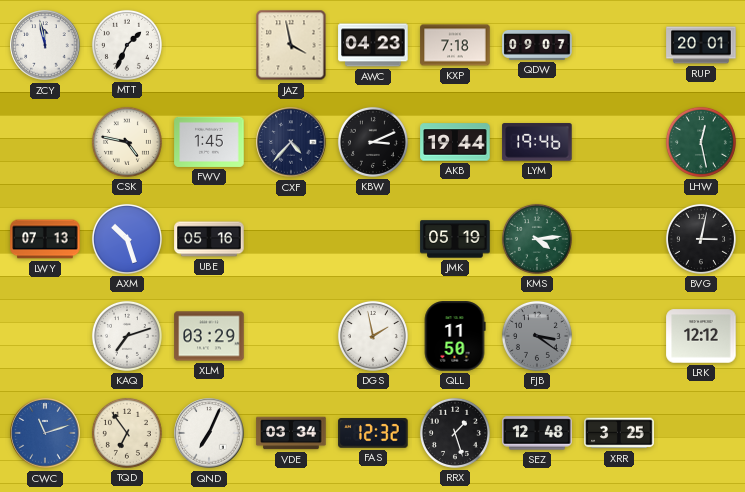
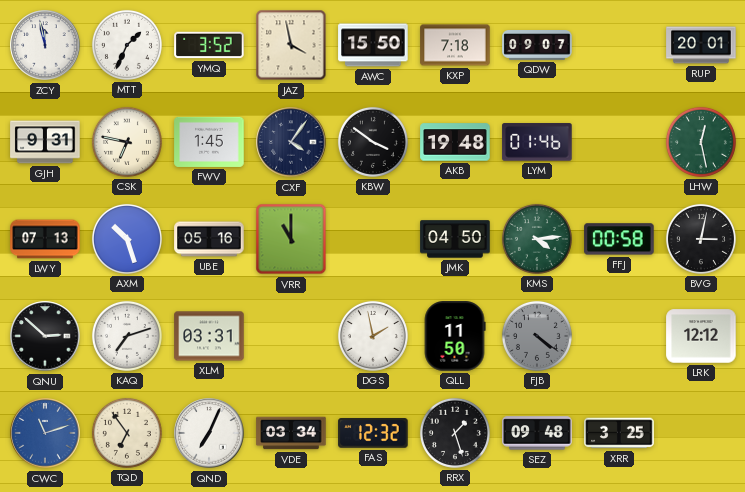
YMQ: none -> 3:52 (209, 45)
AWC: 04:23 -> 15:50 (373, 45)
GJH: none -> 9:31 (45, 142)
CSK: 4:47 -> 6:47 (127, 142)
CXF: 4:37 -> 4:06 (291, 142)
KBW: 3:11 -> 3:51 (373, 142)
AKB: 19:44 -> 19:48 (455, 142)
LYM: 19:46 -> 01:46 (537, 142)
VRR: none -> 11:00 (291, 239)
JMK: 05:19 -> 04:50 (455, 239)
FFJ: none -> 00:58 (619, 239)
QNU: none -> 2:52 (45, 336)
XLM: 03:29 -> 03:31 (209, 336)
FJB: 3:21 -> 4:21 (537, 336)
SEZ: 12:48 -> 09:48 (537, 433)
